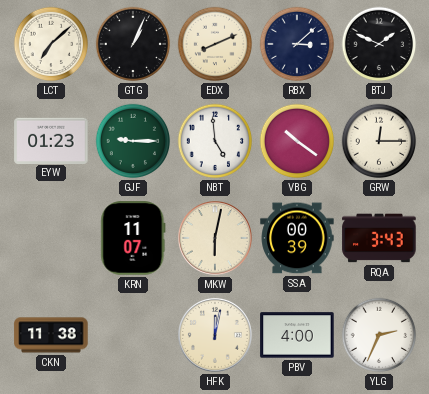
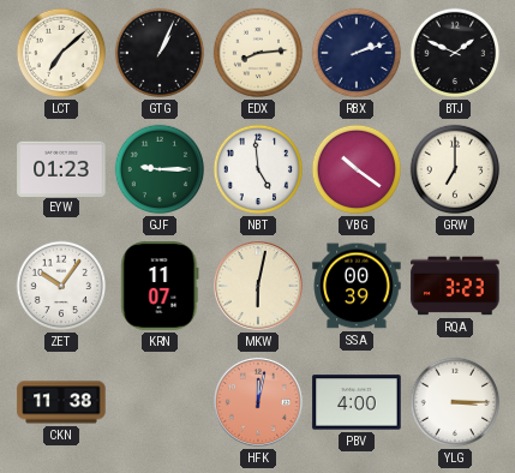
EDX: 8:11 -> 8:14 (258, 53)
RBX: 3:08 -> 2:12 (357, 53)
GRW: 12:15 -> 7:00 (455, 169)
ZET: none -> 10:06 (61, 286)
RQA: 3:43 -> 3:23 (455, 286)
HFK dial: cream -> salmon (259, 403)
YLG: 2:34 -> 3:15 (455, 402)
